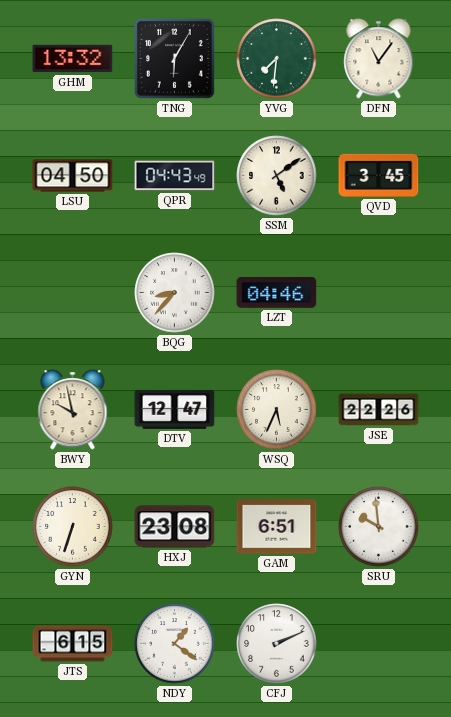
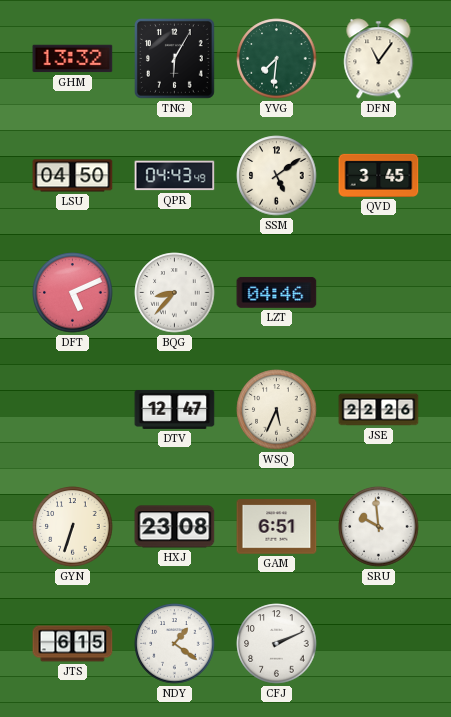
DFT: none -> 5:11 (73, 293)
BWY: 9:58 -> none (73, 410)
